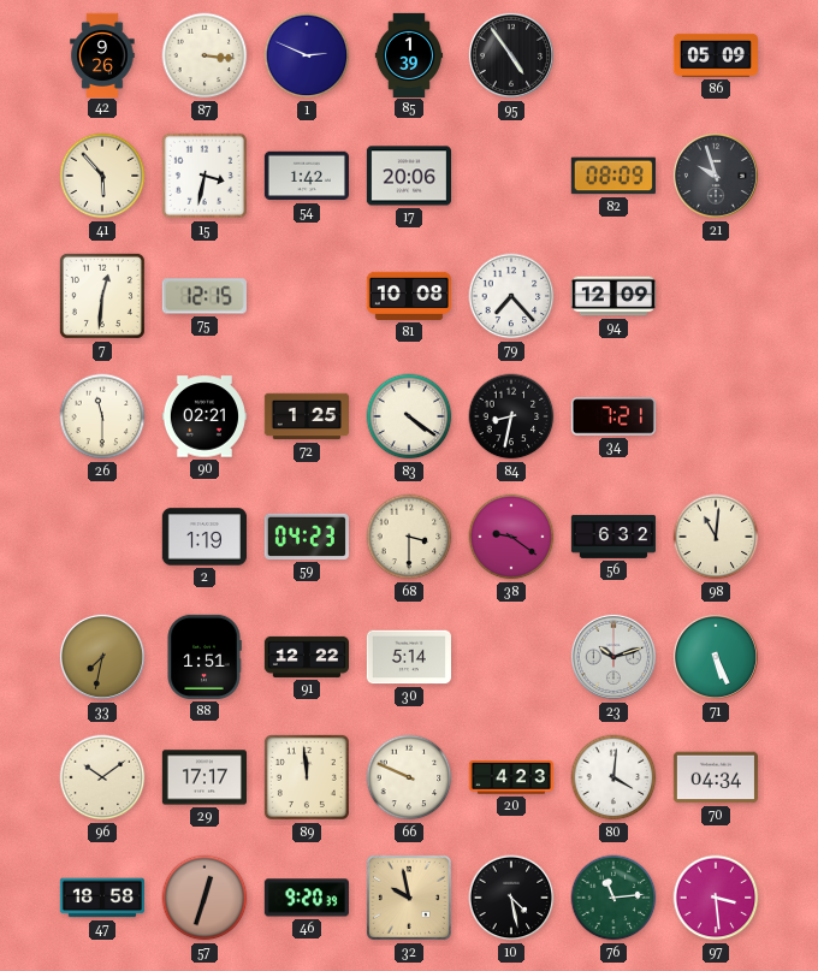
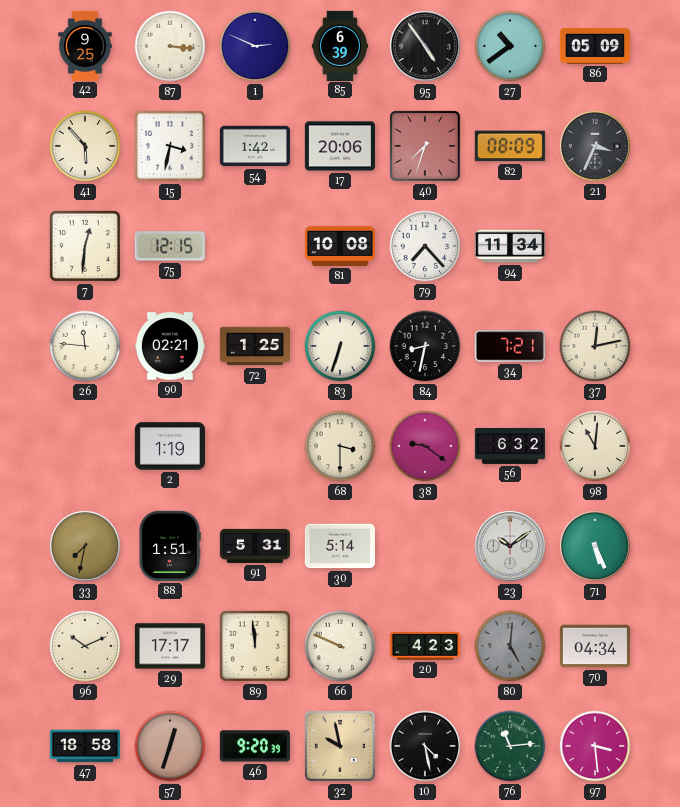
42: 9:26 -> 9:25 (85, 45)
85: 1:39 -> 6:39 (340, 45)
27: none -> 10:39 (510, 46)
40: none -> 7:33 (425, 146)
21: 9:57 -> 3:34 (595, 146)
94: 12:09 -> 11:34 (510, 246)
26: 11:30 -> 11:46 (85, 346)
83: 4:21 -> 6:33 (340, 346)
37: none -> 12:13 (595, 346)
59: 04:23 -> none (307, 537)
91: 12:22 -> 5:31 (254, 546)
23: 10:12 -> 10:09 (510, 546)
96: 10:09 -> 10:11 (85, 646)
80: 4:01 -> 5:01 (510, 646)
80 dial: white -> grey (510, 646)
